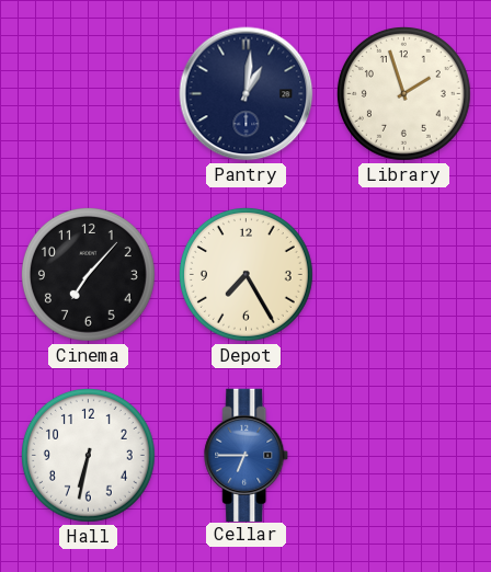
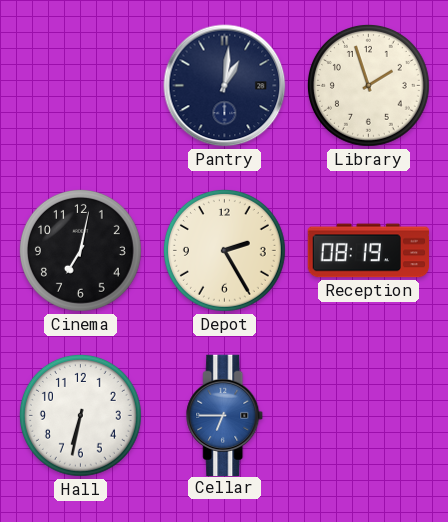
Cinema: 7:07 -> 7:02 (80, 250)
Depot: 7:25 -> 2:25 (224, 250)
Reception: none -> 08:19 (368, 251)
